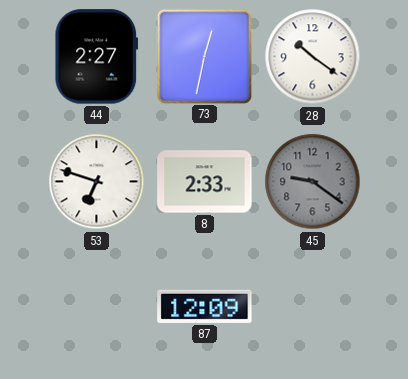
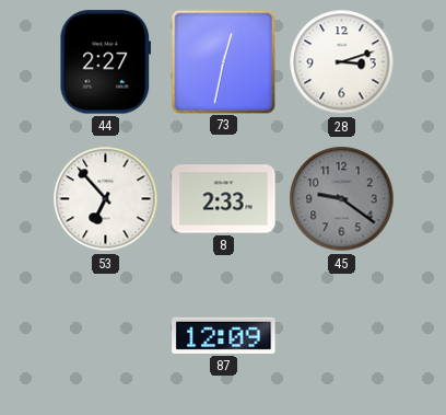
28: 10:21 -> 3:12 (342, 62)
53: 6:48 -> 6:53 (106, 199)
